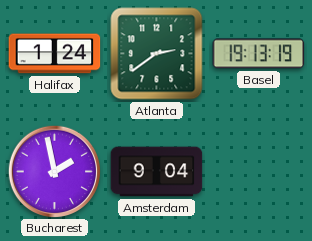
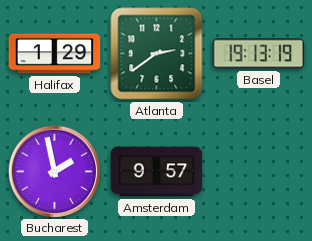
Halifax: 1:24 -> 1:29 (55, 54)
Amsterdam: 9:04 -> 9:57 (157, 172)
